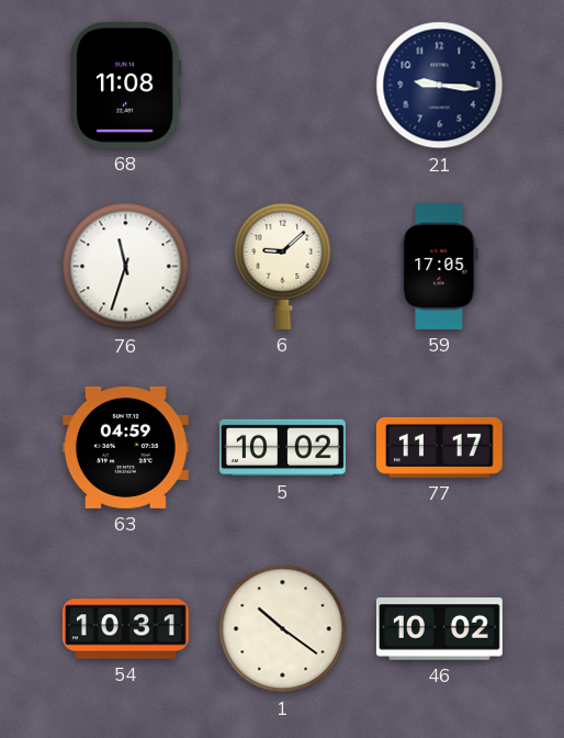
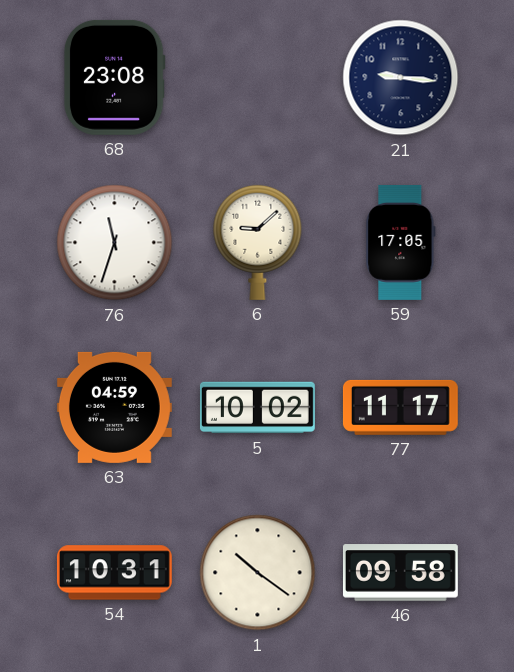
68: 11:08 -> 23:08 (114, 77)
46: 10:02 -> 09:58 (400, 573)
